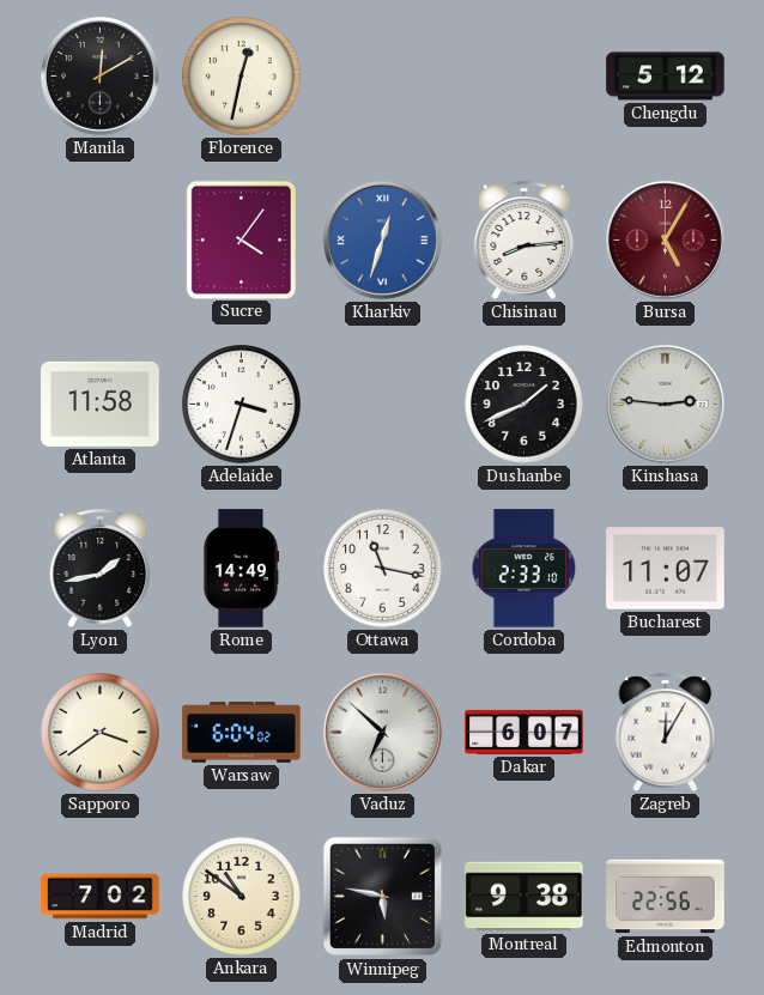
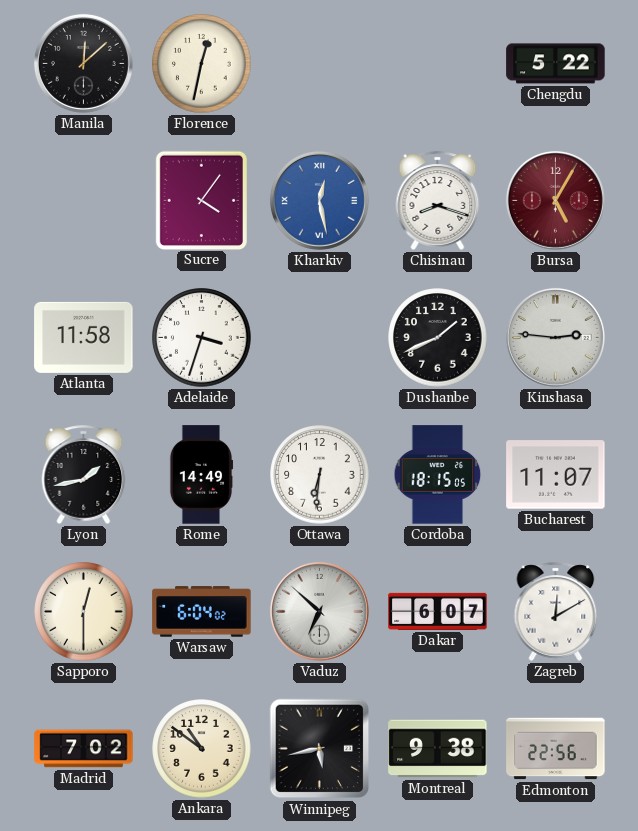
Manila: 12:10 -> 12:08 (83, 63)
Chengdu: 5:12 -> 5:22 (556, 64)
Kharkiv: 12:33 -> 12:28 (319, 200)
Chisinau: 8:14 -> 8:18 (438, 200)
Ottawa: 11:17 -> 6:31 (320, 475)
Cordoba: 2:33 -> 18:15 (438, 475)
Sapporo: 3:39 -> 12:30 (84, 612)
Zagreb: 12:05 -> 12:10 (556, 611)
Winnipeg: 5:47 -> 5:43 (320, 749)
